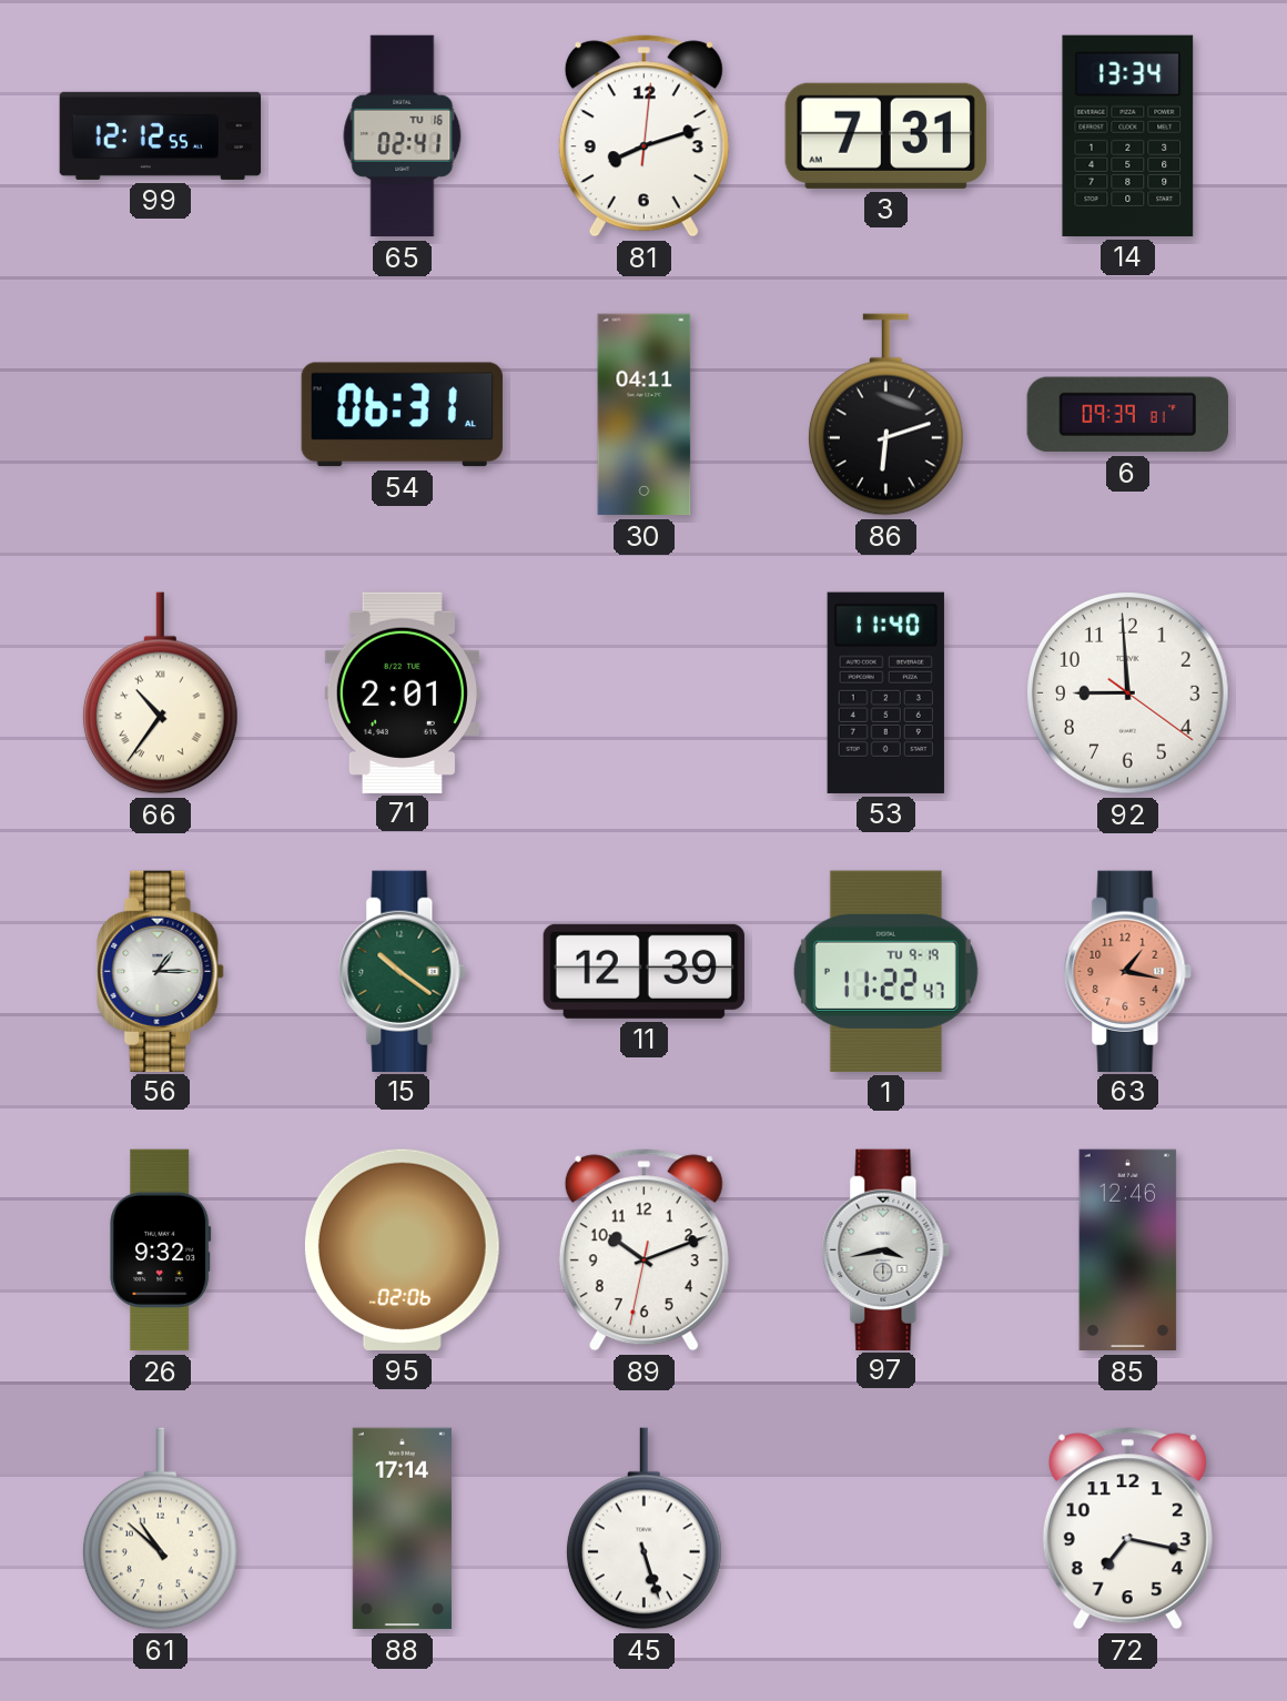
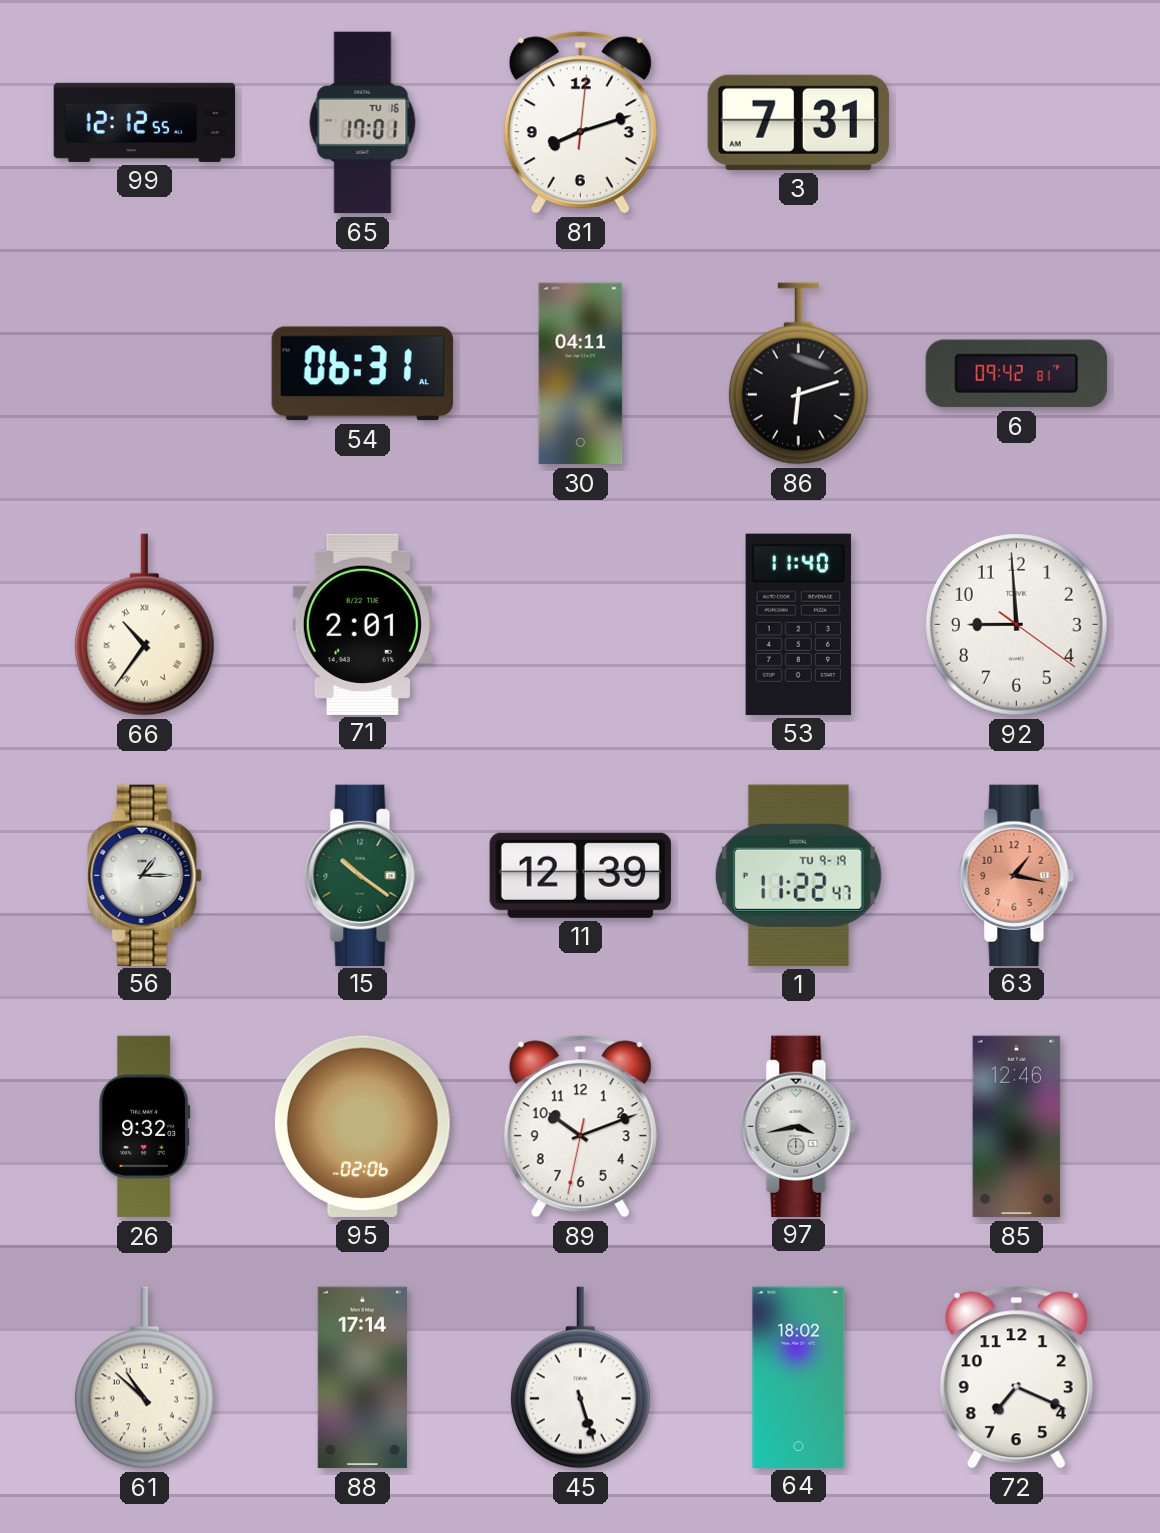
65: 02:41 -> 17:01 (363, 123)
14: 13:34 -> none (1128, 135)
6: 09:39 -> 09:42 (1016, 374)
64: none -> 18:02 (799, 1377)
72: 7:17 -> 7:19 (1016, 1378)
